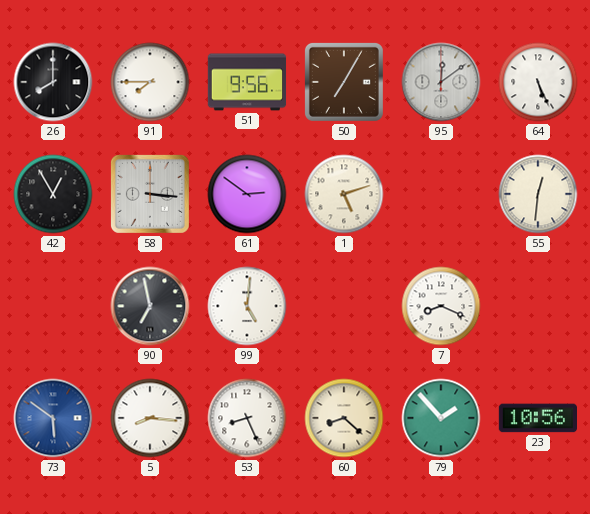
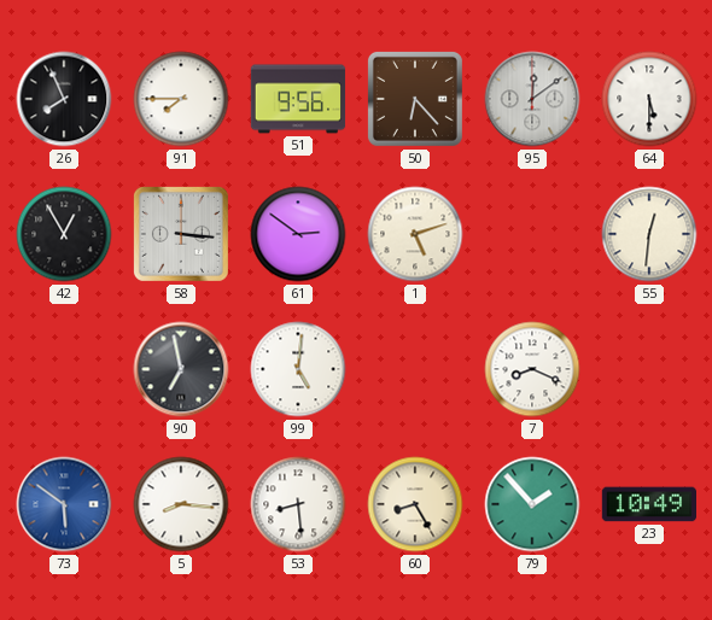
26: 8:00 -> 7:56 (64, 99)
50: 7:05 -> 6:23 (415, 99)
64: 5:26 -> 5:30 (649, 99)
53: 8:26 -> 8:29 (298, 504)
60: 8:22 -> 8:25 (415, 504)
23: 10:56 -> 10:49 (649, 504)
